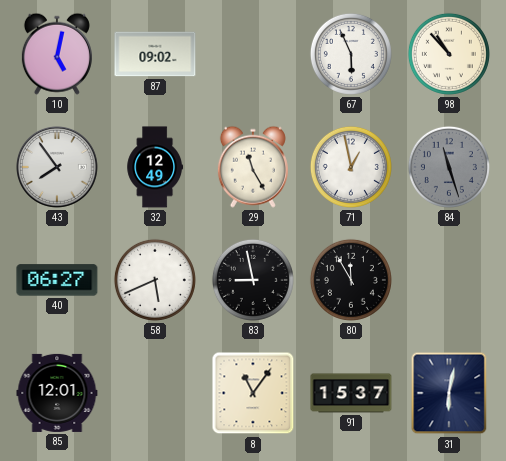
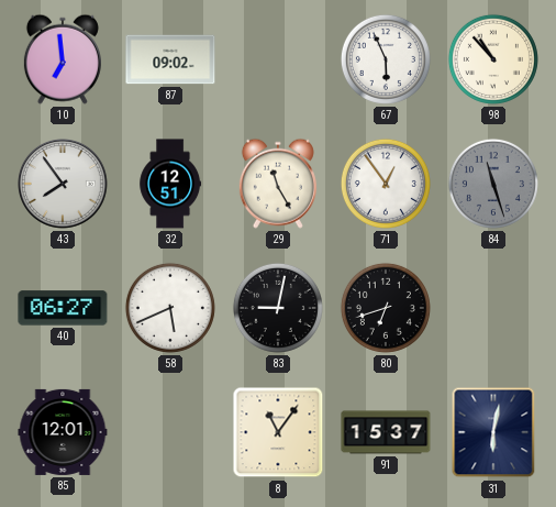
10: 5:02 -> 6:59 (63, 59)
32: 12:49 -> 12:51 (170, 184)
71: 12:58 -> 12:54 (386, 184)
83: 8:58 -> 9:02 (278, 308)
80: 11:55 -> 6:42 (386, 308)
